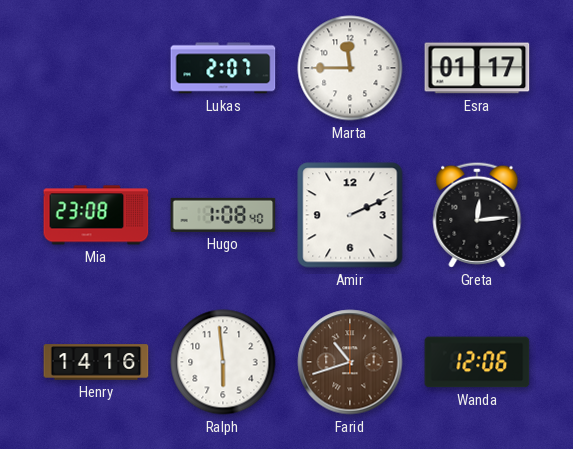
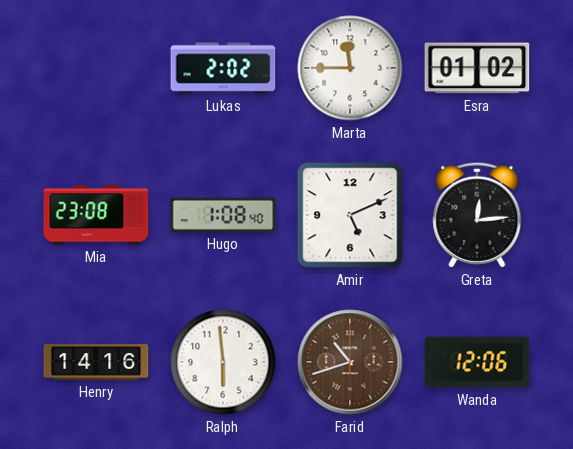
Lukas: 2:07 -> 2:02 (223, 68)
Esra: 01:17 -> 01:02 (477, 68)
Amir: 2:11 -> 5:11 (350, 215)
